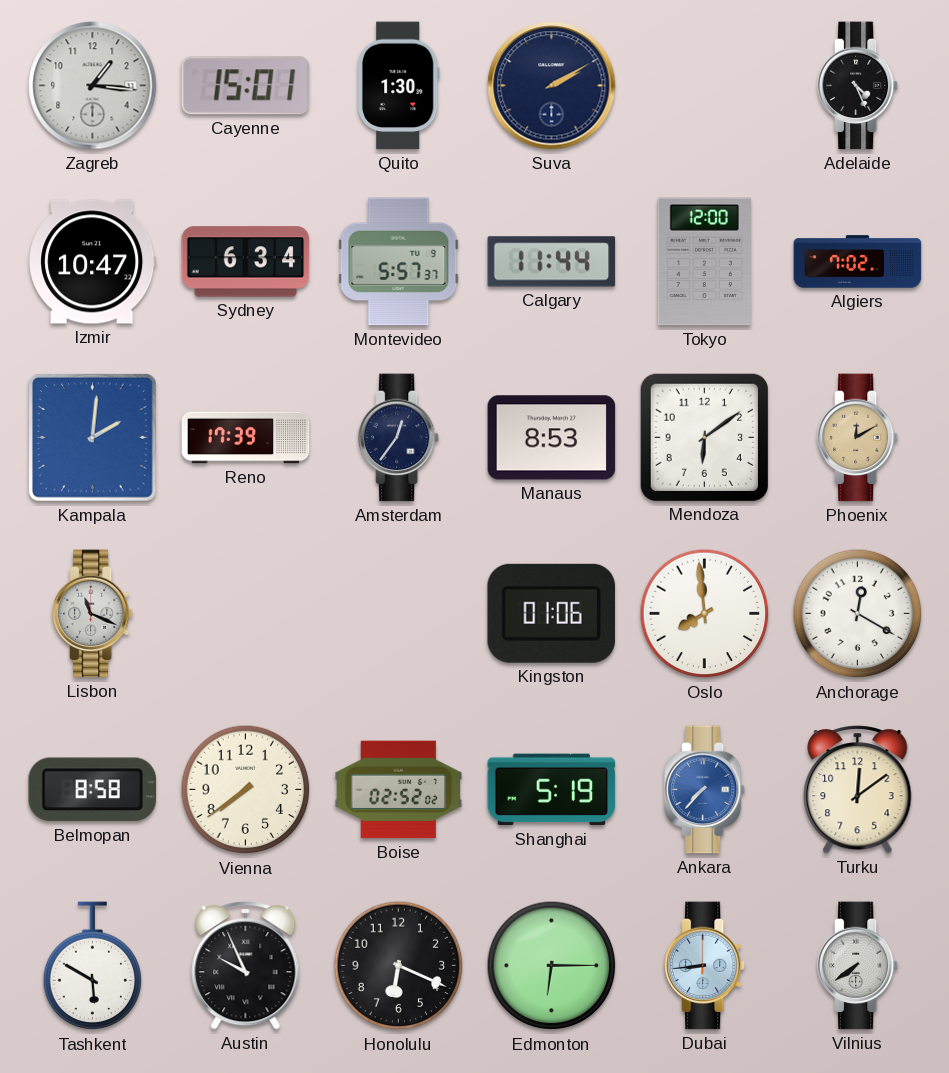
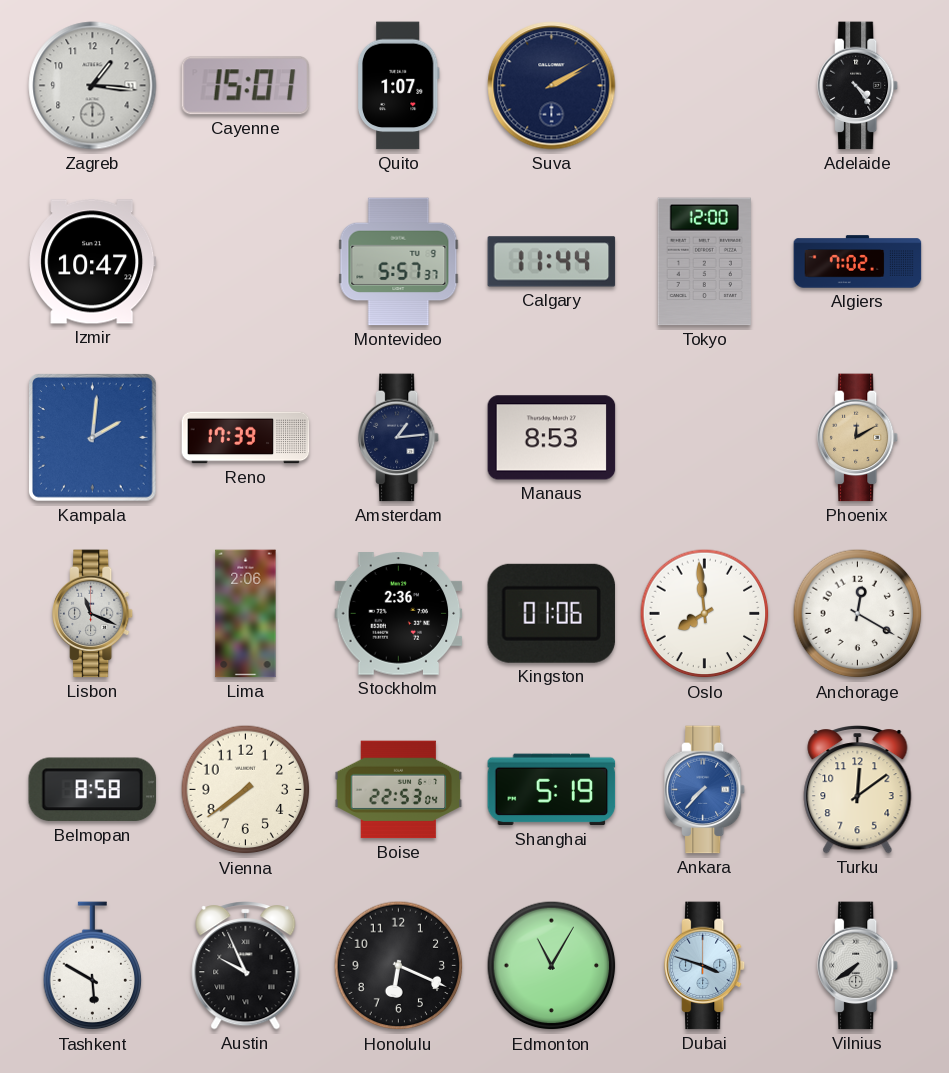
Quito: 1:30 -> 1:07 (398, 86)
Adelaide: 4:26 -> 4:24 (858, 86)
Sydney: 6:34 -> none (246, 262)
Amsterdam: 12:36 -> 1:14 (399, 438)
Mendoza: 6:09 -> none (704, 437)
Lima: none -> 2:06 (246, 614)
Stockholm: none -> 2:36 (399, 614)
Boise: 02:52 -> 22:53 (399, 790)
Edmonton: 6:15 -> 11:05 (552, 966)
Dubai: 8:44 -> 3:48 (705, 966)
